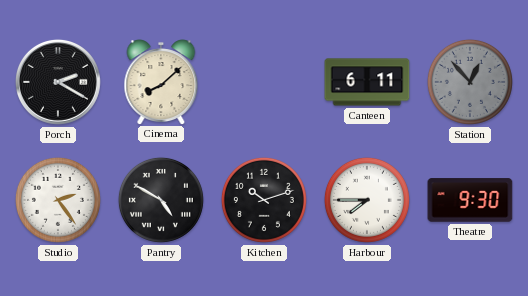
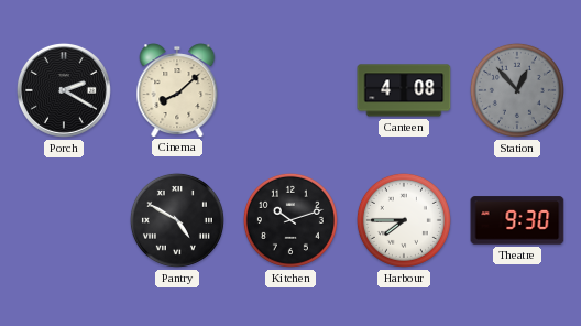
Canteen: 6:11 -> 4:08 (404, 90)
Studio: 2:24 -> none (58, 200)
